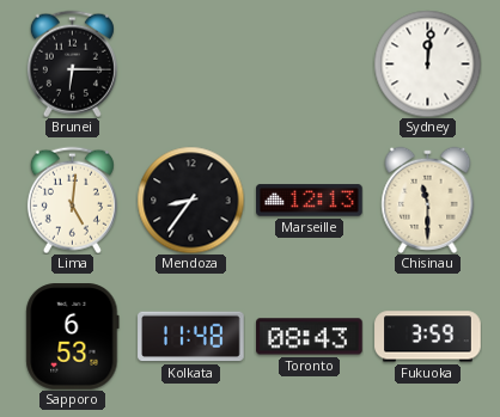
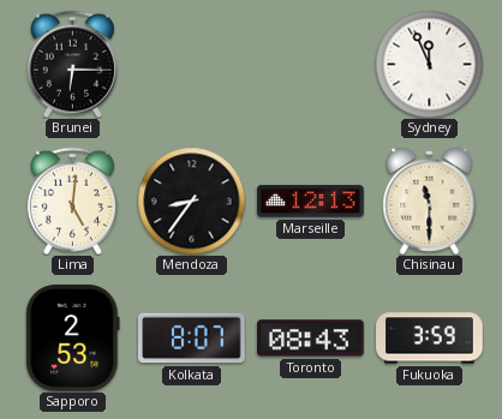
Sydney: 12:01 -> 11:56 (429, 64)
Sapporo: 6:53 -> 2:53 (73, 339)
Kolkata: 11:48 -> 8:07 (192, 339)
